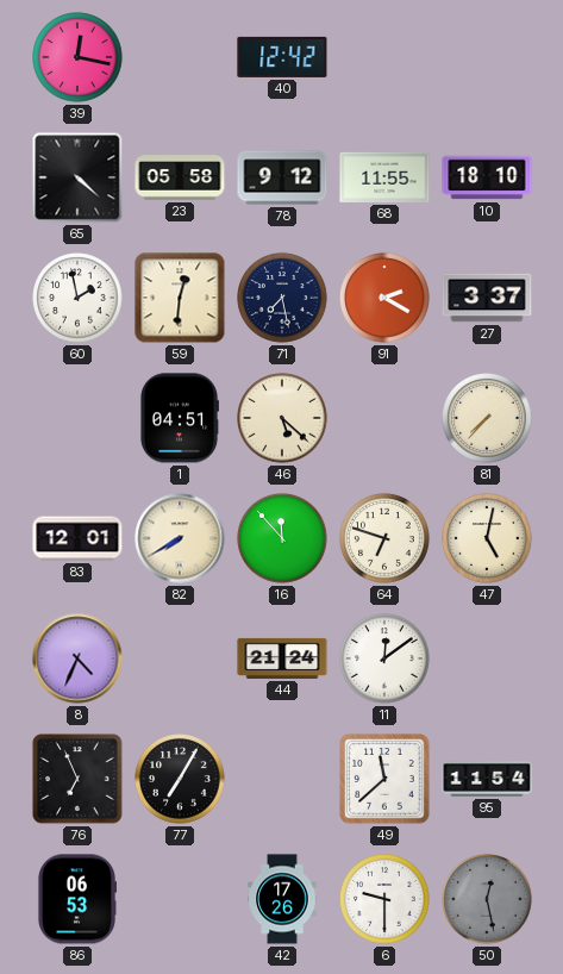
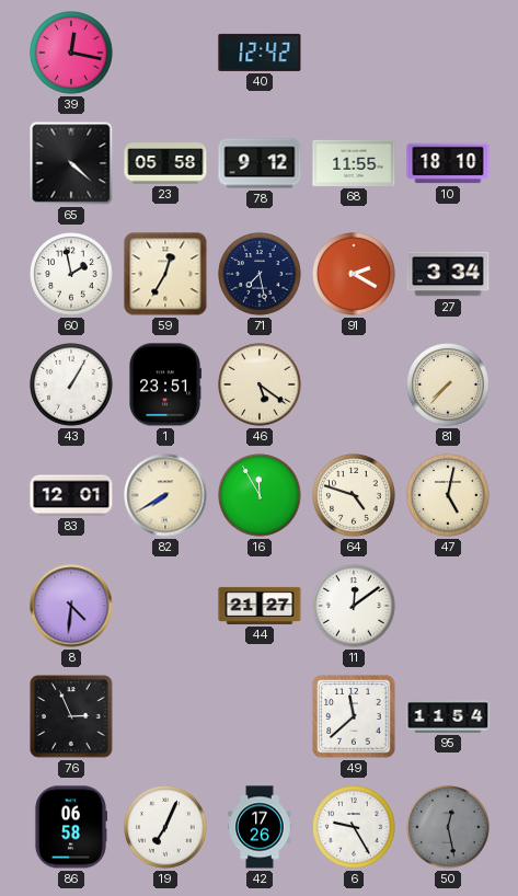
59: 12:31 -> 12:35 (165, 274)
27: 3:37 -> 3:34 (448, 274)
43: none -> 1:05 (71, 384)
1: 04:51 -> 23:51 (164, 384)
46: 5:22 -> 5:21 (260, 384)
16: 11:53 -> 11:55 (260, 495)
64: 6:48 -> 4:48 (354, 495)
8: 4:34 -> 4:31 (71, 606)
44: 21:24 -> 21:27 (260, 606)
76: 6:56 -> 2:56 (71, 716)
77: 7:05 -> none (180, 779)
86: 06:53 -> 06:58 (70, 827)
19: none -> 7:04 (165, 827)
6: 9:30 -> 9:25 (354, 827)
